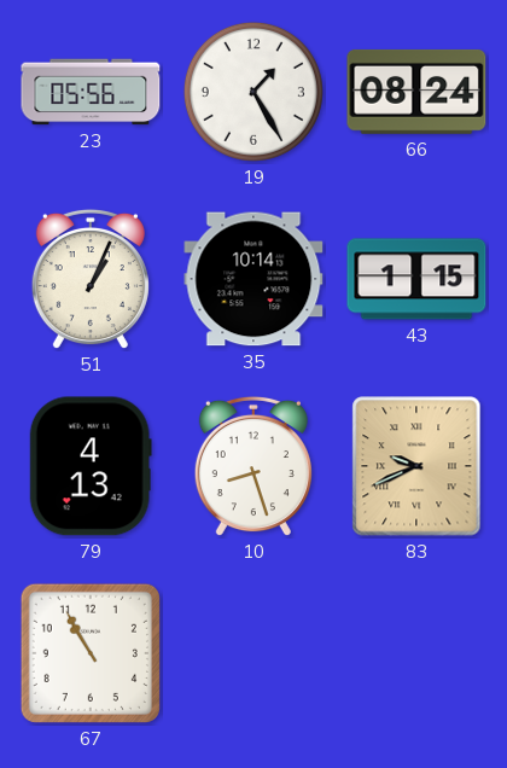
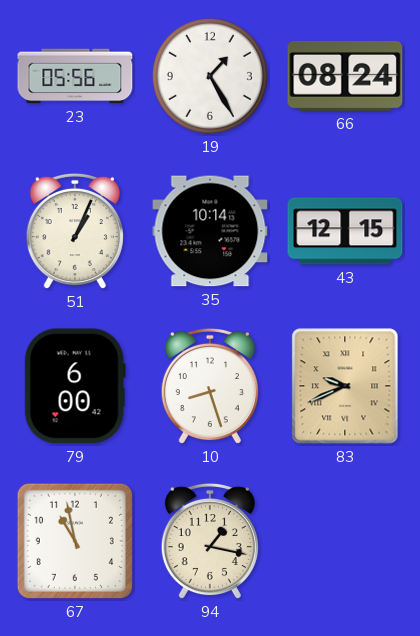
43: 1:15 -> 12:15 (345, 231)
79: 4:13 -> 6:00 (75, 386)
67: 10:55 -> 10:58 (75, 541)
94: none -> 1:17 (210, 541)
